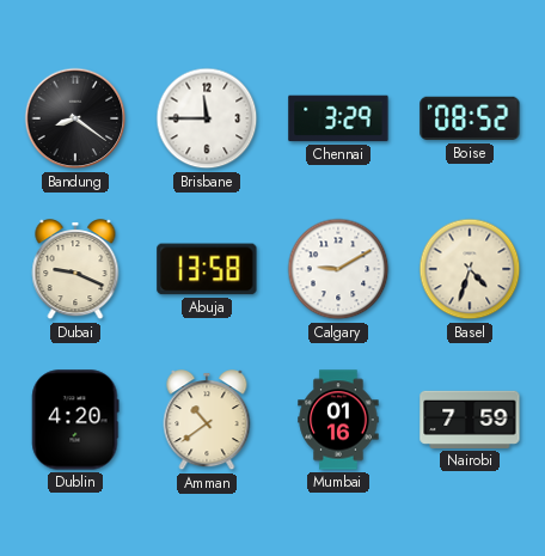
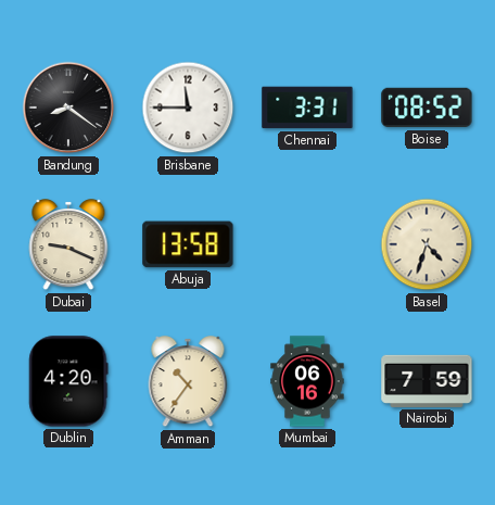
Chennai: 3:29 -> 3:31 (307, 108)
Calgary: 9:10 -> none (338, 269)
Amman: 10:39 -> 10:36 (188, 382)
Mumbai: 01:16 -> 06:16 (307, 381)
